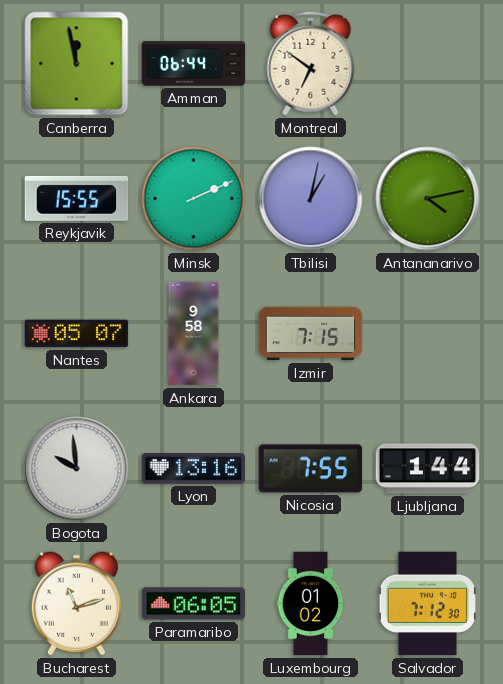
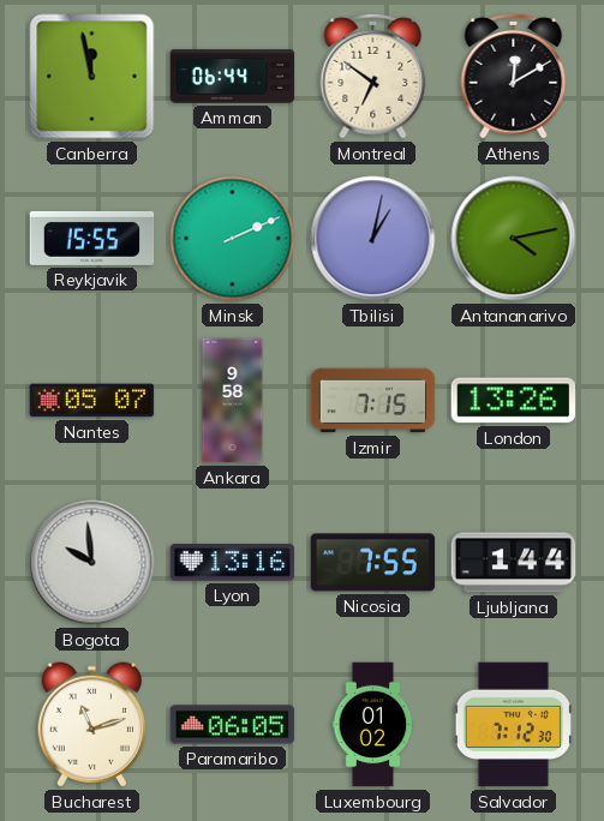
Athens: none -> 12:10 (514, 76)
London: none -> 13:26 (514, 401)
